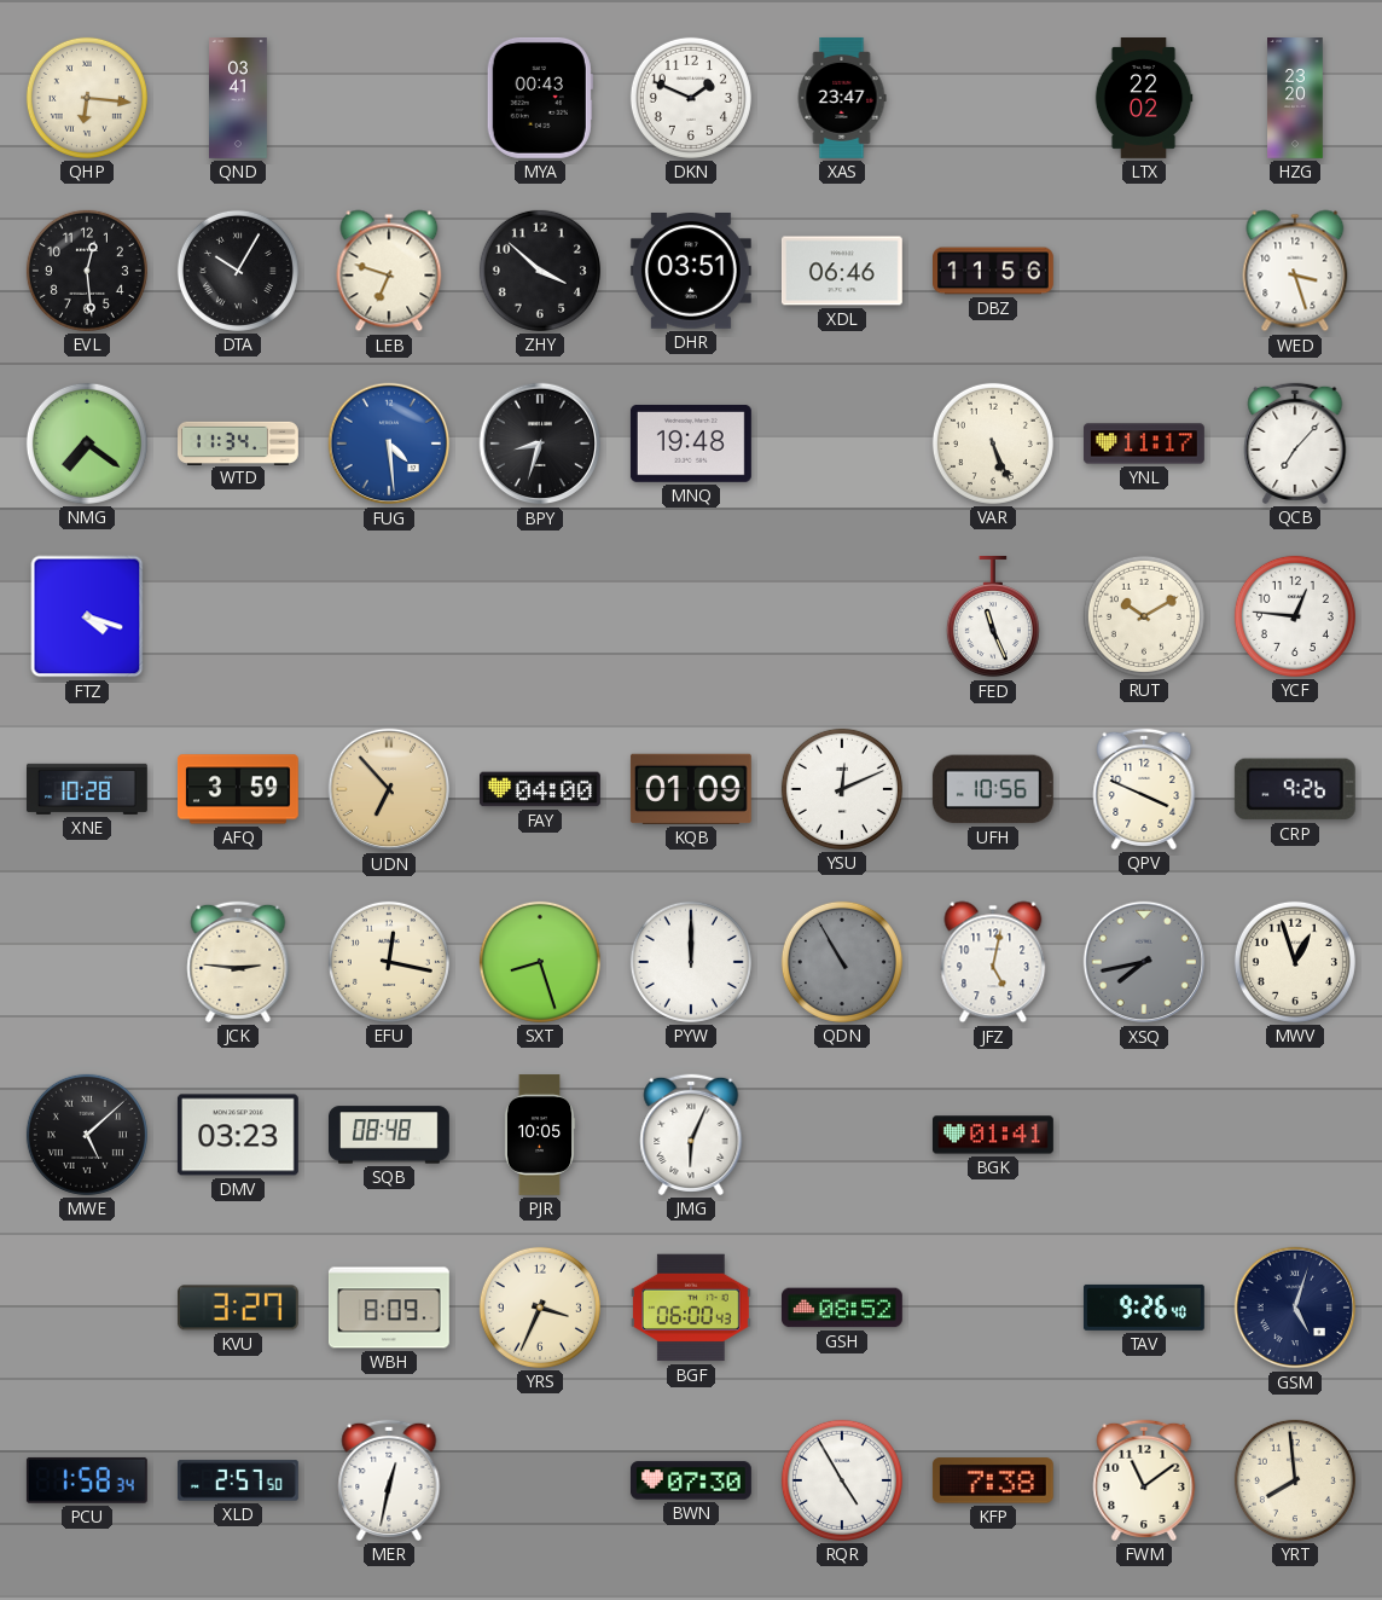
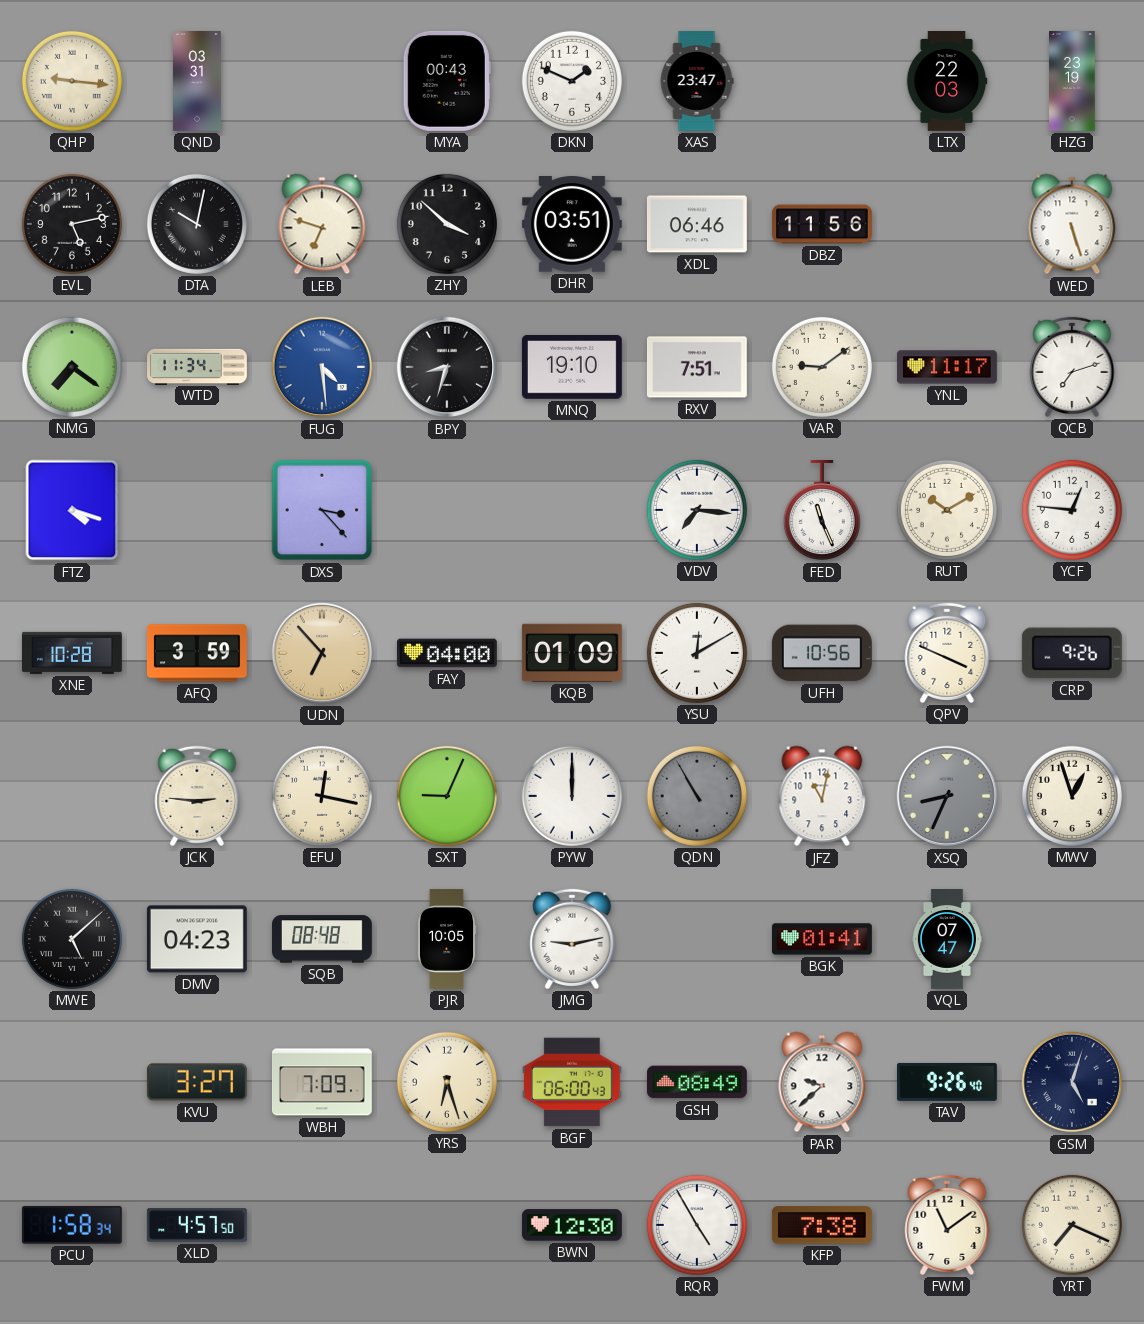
QHP: 6:16 -> 9:16 (72, 81)
QND: 03:41 -> 03:31 (198, 82)
LTX: 22:02 -> 22:03 (947, 82)
HZG: 23:20 -> 23:19 (1072, 82)
EVL: 12:29 -> 5:13 (72, 224)
DTA: 10:05 -> 10:02 (197, 224)
WED: 3:27 -> 5:27 (1072, 224)
MNQ: 19:48 -> 19:10 (572, 367)
RXV: none -> 7:51 (697, 367)
VAR: 5:26 -> 9:09 (822, 367)
QCB: 7:07 -> 7:12 (1072, 367)
DXS: none -> 3:23 (322, 510)
VDV: none -> 7:16 (697, 510)
YSU: 12:11 -> 12:10 (697, 653)
SXT: 8:27 -> 9:04 (447, 796)
JFZ: 5:02 -> 11:02 (822, 796)
XSQ: 7:43 -> 8:34 (947, 796)
DMV: 03:23 -> 04:23 (197, 939)
JMG: 6:04 -> 9:13 (572, 939)
VQL: none -> 07:47 (947, 940)
WBH: 8:09 -> 7:09 (322, 1082)
YRS: 3:34 -> 6:27 (447, 1082)
GSH: 08:52 -> 08:49 (697, 1082)
PAR: none -> 9:38 (822, 1082)
XLD: 2:57 -> 4:57 (197, 1225)
MER: 12:32 -> none (389, 1480)
BWN: 07:30 -> 12:30 (572, 1225)
YRT: 7:59 -> 7:19 (1072, 1225)
